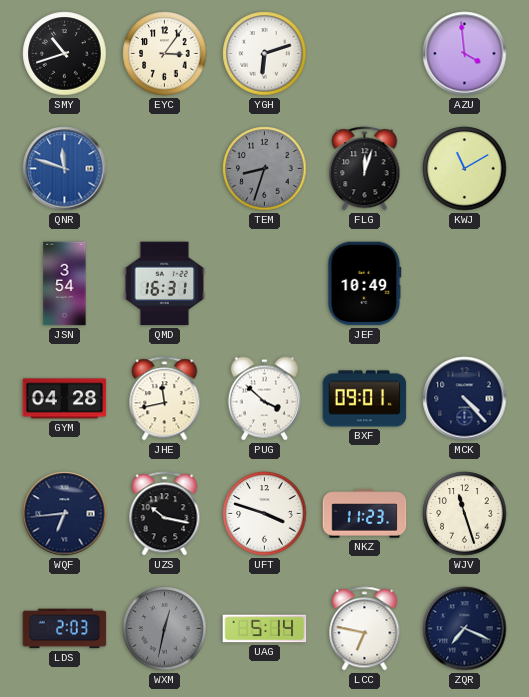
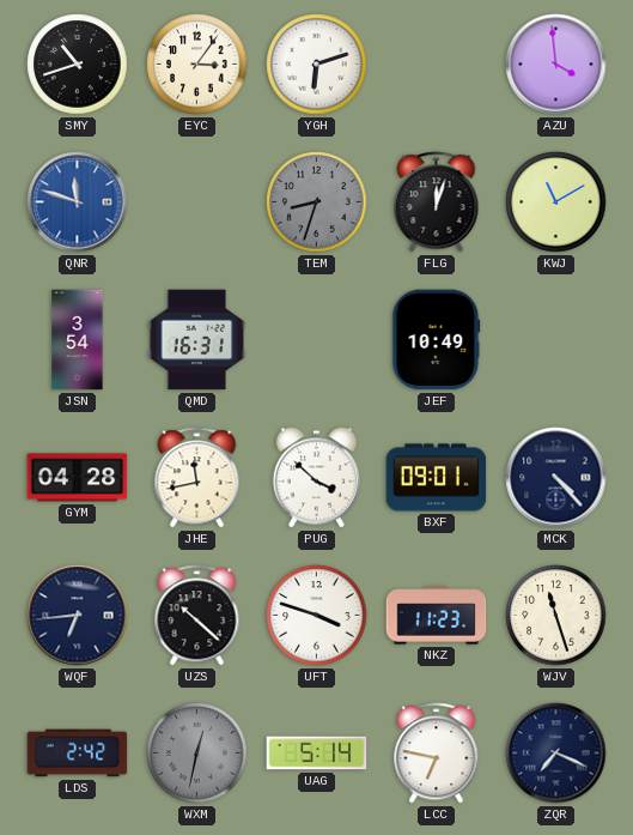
UZS: 10:17 -> 10:22 (197, 616)
LDS: 2:03 -> 2:42 (78, 754)
